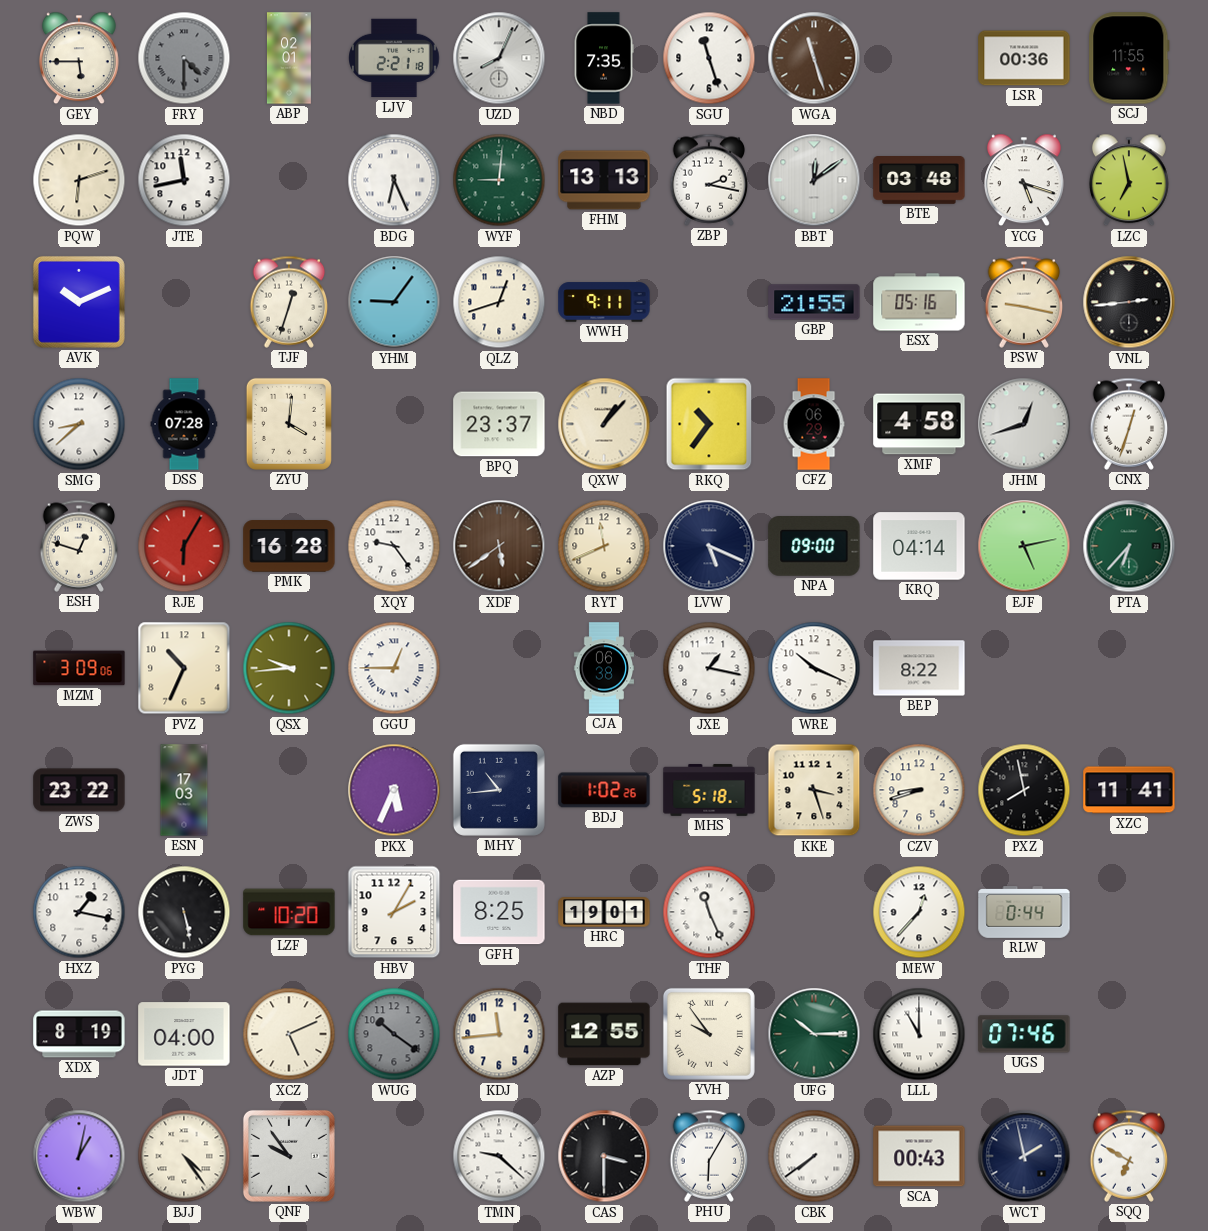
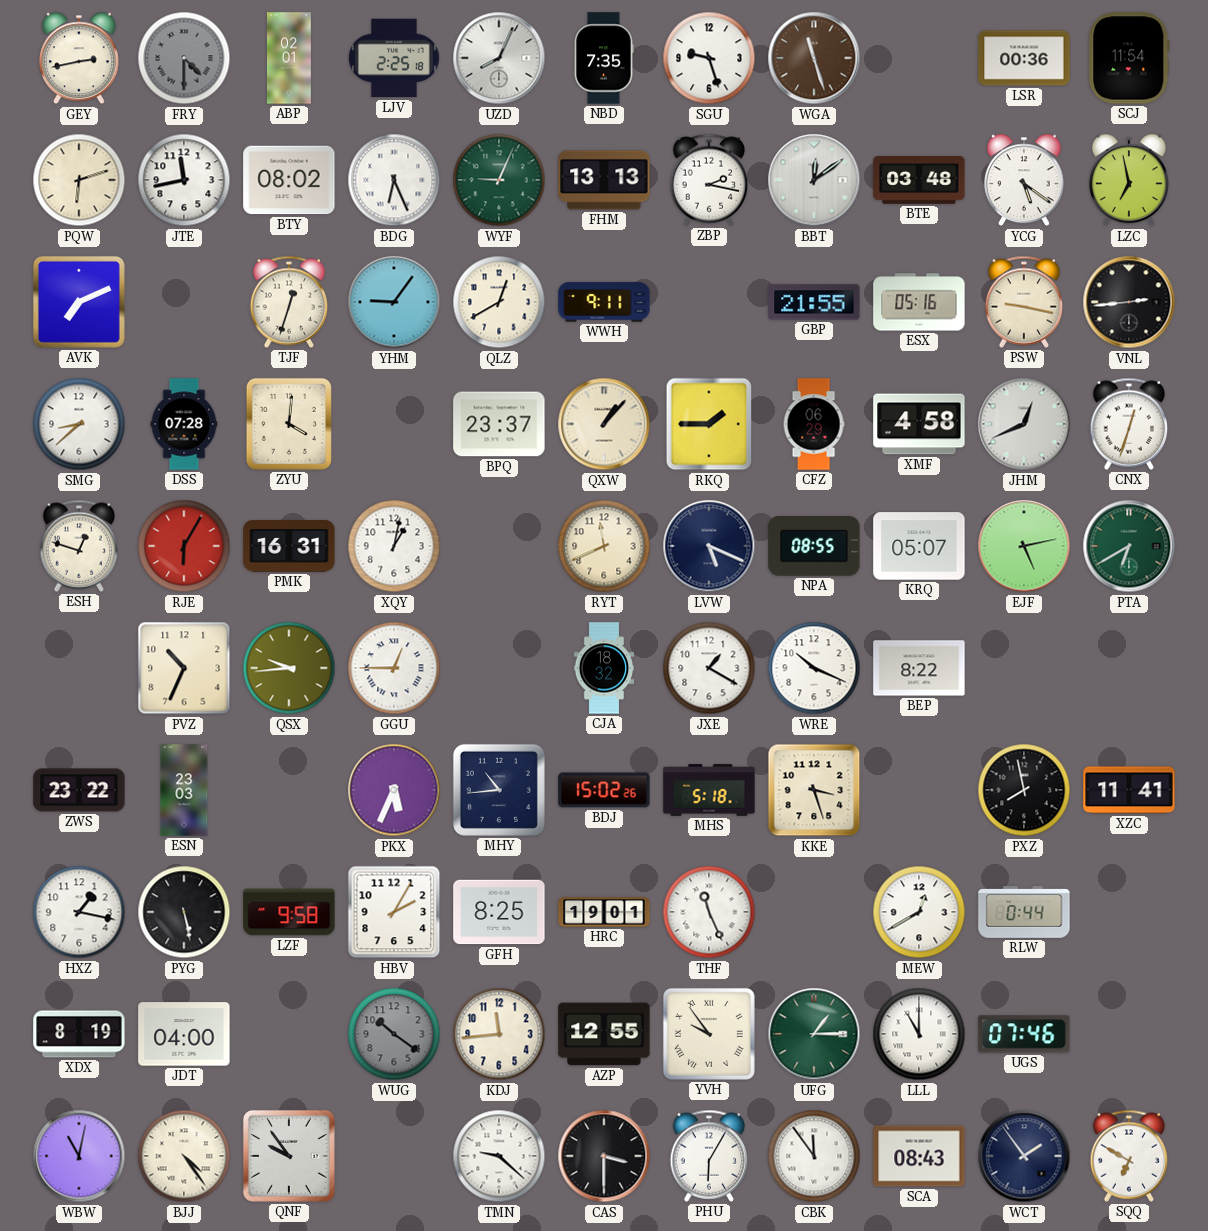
GEY: 5:45 -> 2:43 (79, 58)
LJV: 2:21 -> 2:25 (394, 58)
SGU: 11:27 -> 9:27 (709, 58)
SCJ: 11:55 -> 11:54 (1129, 58)
BTY: none -> 08:02 (289, 180)
WYF: 9:01 -> 9:04 (499, 180)
YCG: 5:18 -> 5:21 (1024, 180)
AVK: 10:11 -> 7:11 (79, 302)
QLZ: 12:42 -> 12:40 (499, 302)
RKQ: 10:36 -> 1:45 (709, 424)
JHM: 12:42 -> 12:41 (1024, 424)
PMK: 16:28 -> 16:31 (289, 546)
XQY: 9:24 -> 1:02 (394, 546)
XDF: 5:39 -> none (499, 546)
NPA: 09:00 -> 08:55 (814, 547)
KRQ: 04:14 -> 05:07 (919, 546)
PTA: 6:37 -> 6:40 (1129, 546)
MZM: 3:09 -> none (79, 668)
CJA: 06:38 -> 18:32 (604, 668)
JXE: 1:17 -> 1:20 (709, 668)
ESN: 17:03 -> 23:03 (184, 790)
BDJ: 1:02 -> 15:02 (604, 790)
CZV: 8:42 -> none (919, 790)
LZF: 10:20 -> 9:58 (289, 912)
MEW: 12:37 -> 12:40 (919, 912)
XCZ: 5:11 -> none (289, 1034)
UFG: 10:15 -> 1:15 (814, 1034)
WBW: 1:02 -> 11:02 (79, 1156)
CBK: 7:39 -> 11:54 (814, 1156)
SCA: 00:43 -> 08:43 (919, 1156)
WCT: 1:58 -> 1:54 (1024, 1156)
